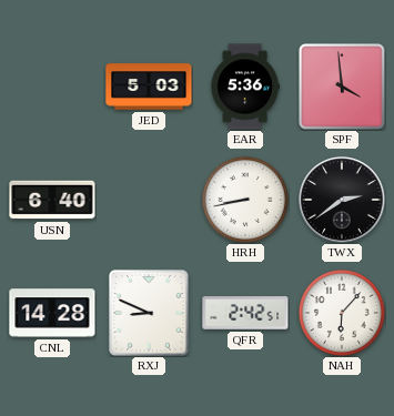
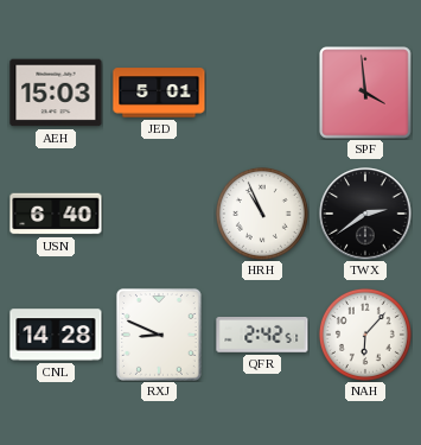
AEH: none -> 15:03 (56, 93)
JED: 5:03 -> 5:01 (159, 93)
EAR: 5:36 -> none (245, 87)
HRH: 8:43 -> 10:56 (262, 214)
